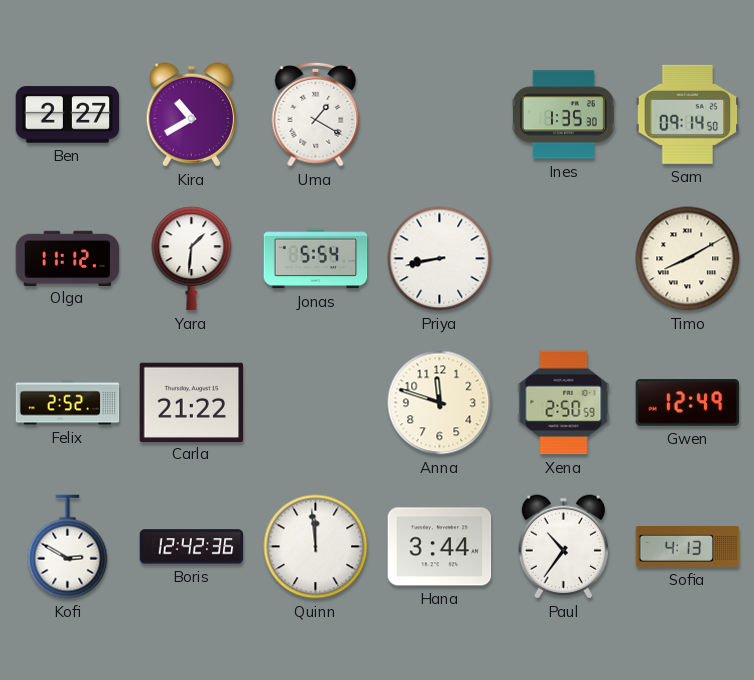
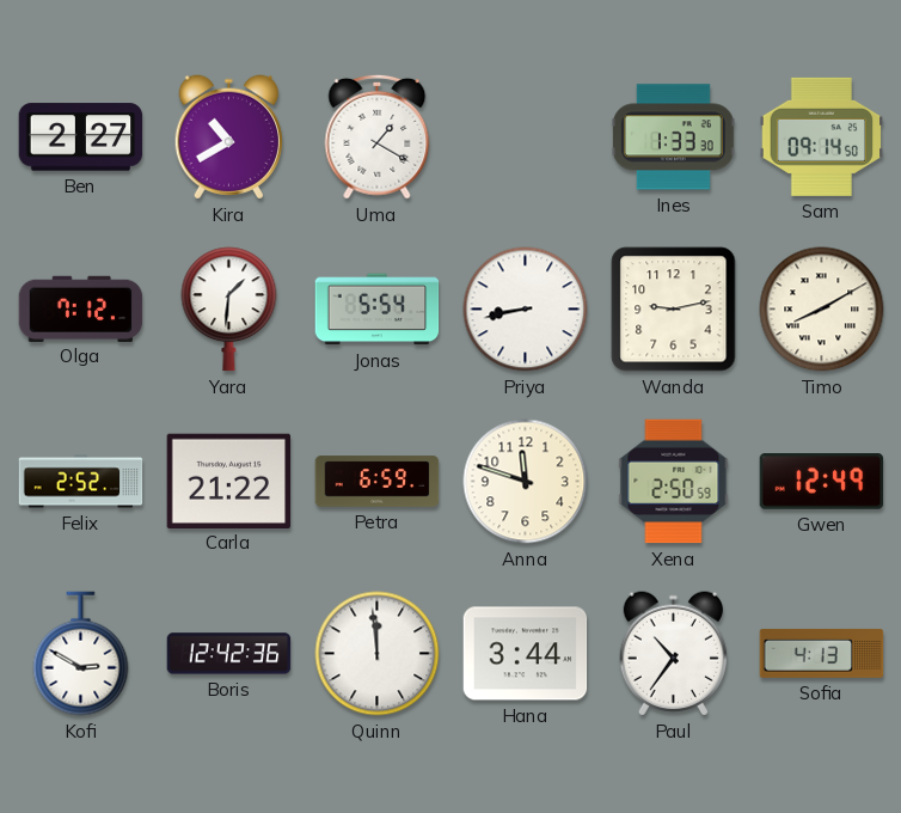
Ines: 1:35 -> 1:33 (673, 137)
Olga: 11:12 -> 7:12 (81, 308)
Wanda: none -> 9:13 (674, 310)
Petra: none -> 6:59 (378, 482)
